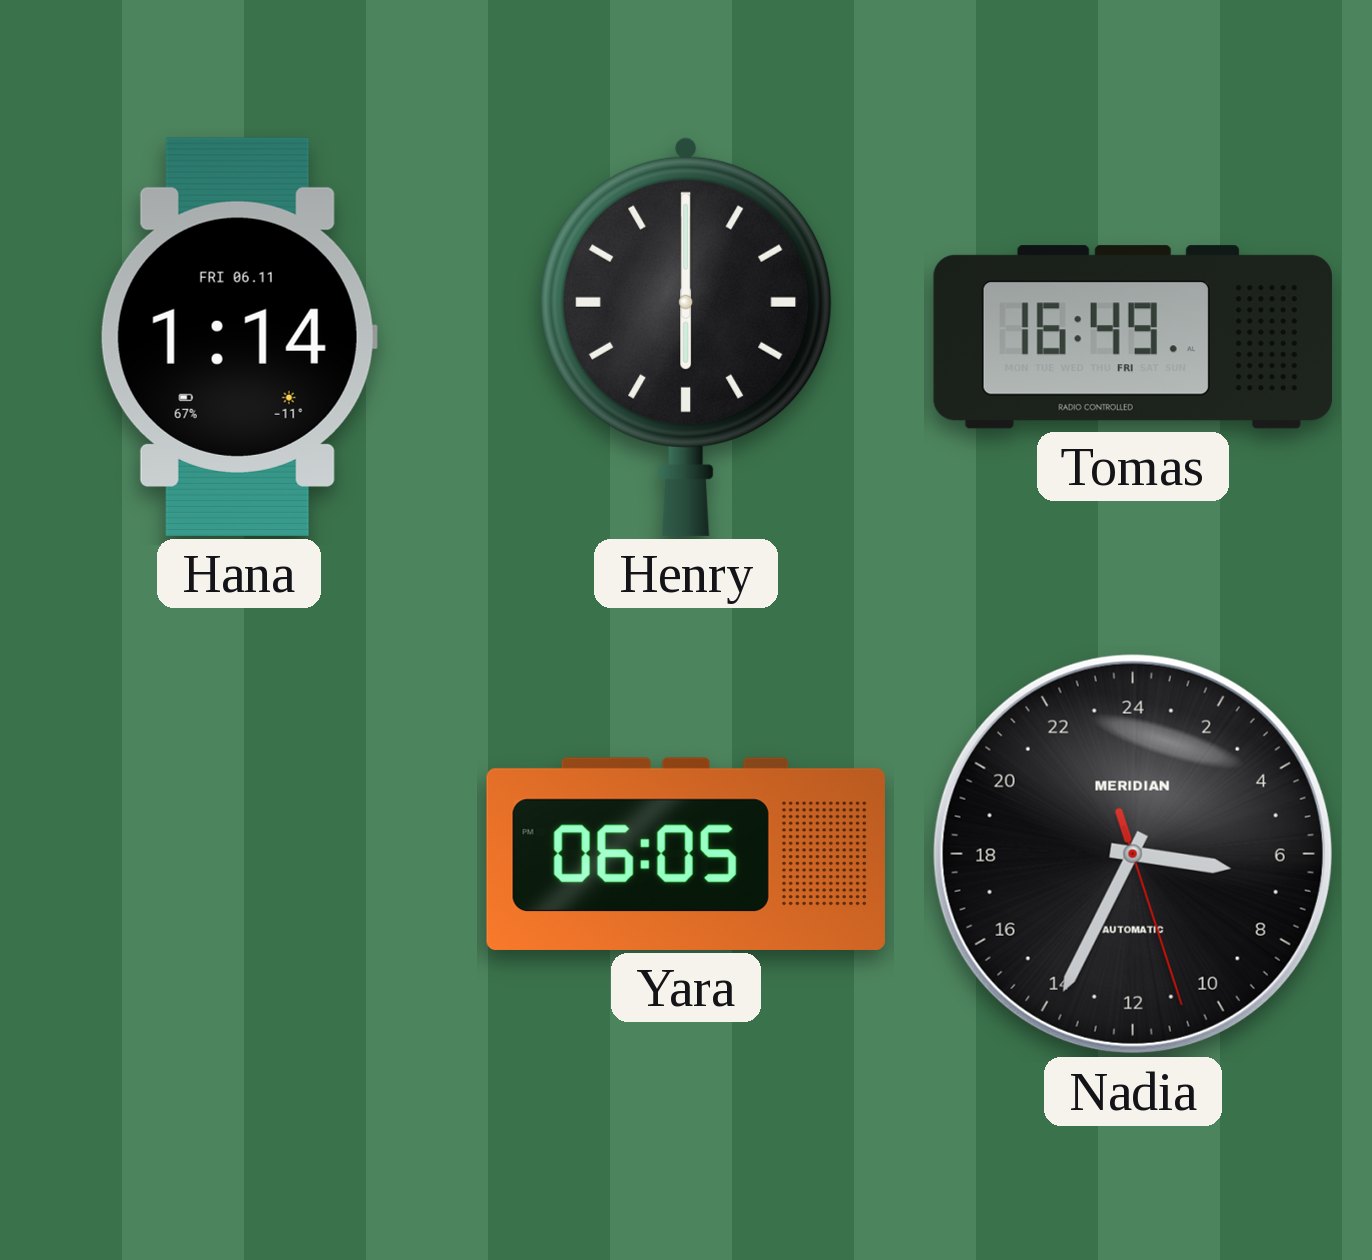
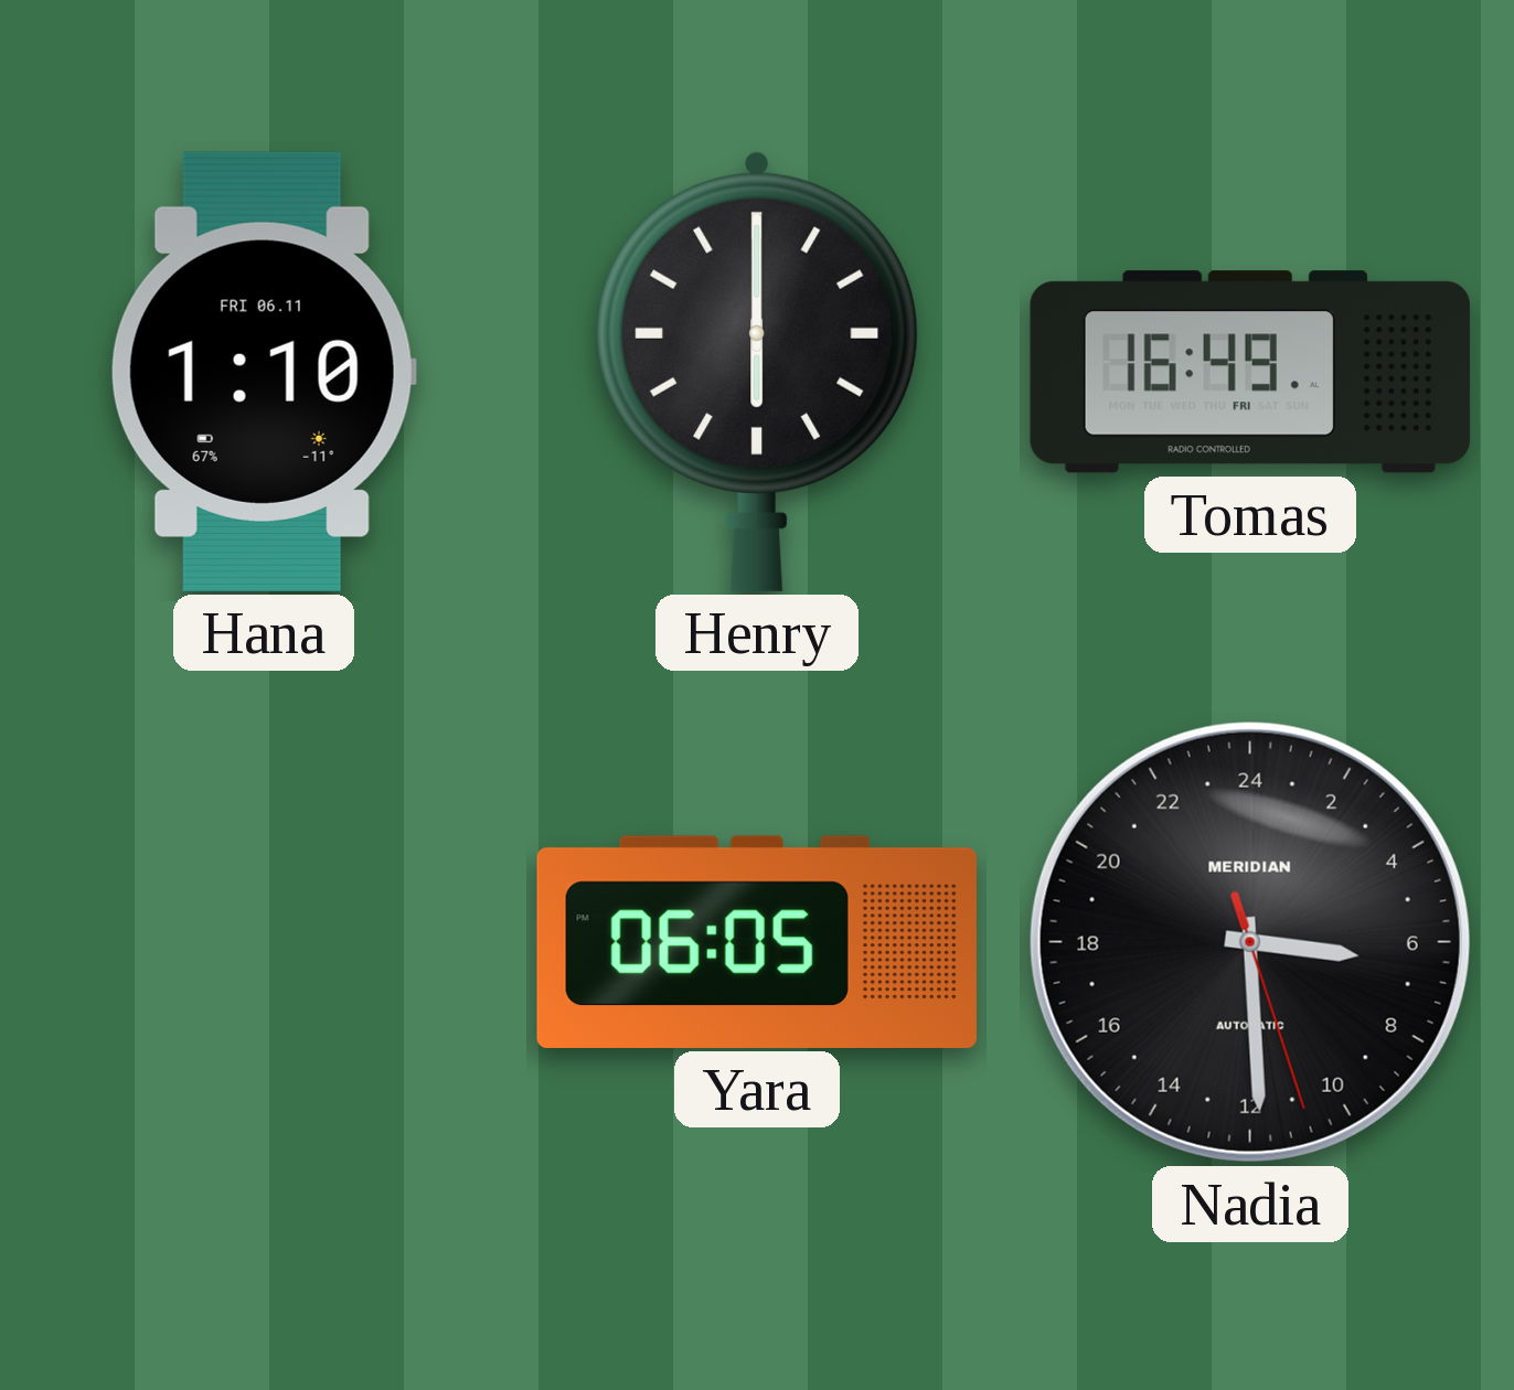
Hana: 1:14 -> 1:10 (264, 372)
Nadia: 6:34 -> 6:29 (1250, 942)
